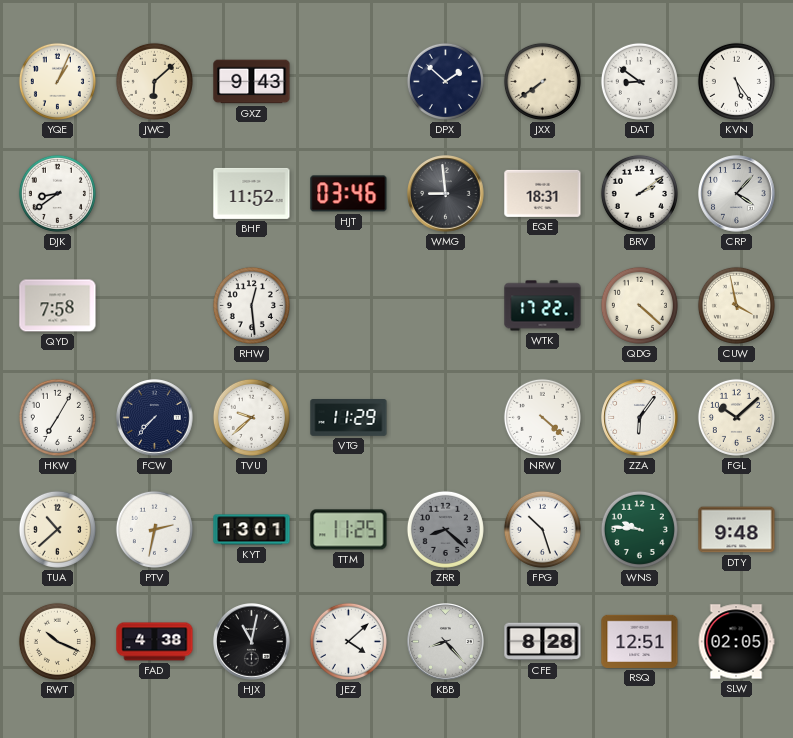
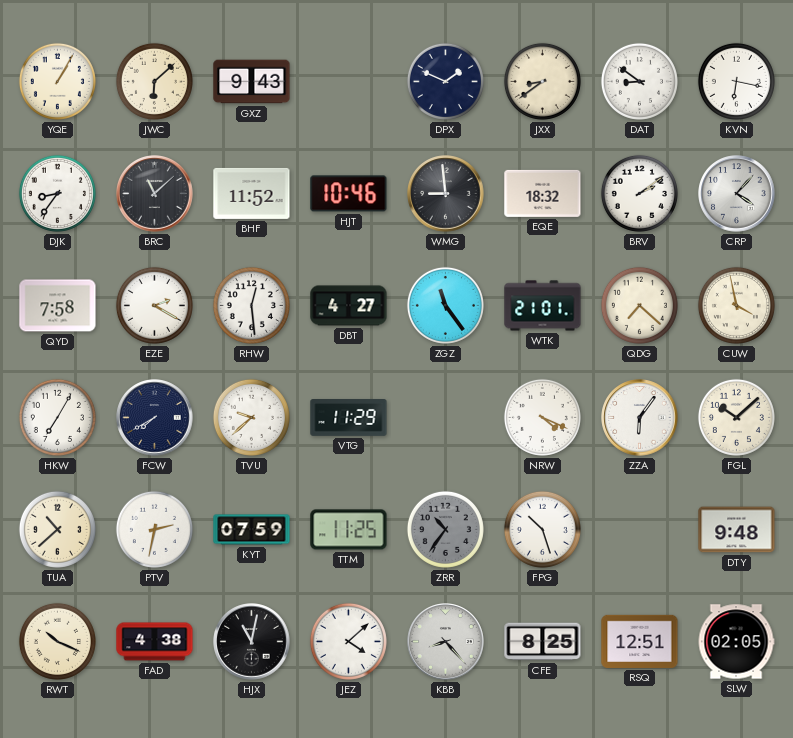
YQE: 1:04 -> 1:05 (57, 81)
DPX: 1:52 -> 1:49 (445, 81)
JXX: 7:39 -> 8:39 (542, 81)
KVN: 5:24 -> 6:17 (736, 81)
DJK: 8:39 -> 8:36 (57, 193)
BRC: none -> 11:08 (155, 194)
HJT: 03:46 -> 10:46 (349, 194)
EQE: 18:31 -> 18:32 (543, 193)
EZE: none -> 2:20 (154, 305)
DBT: none -> 4:27 (349, 306)
ZGZ: none -> 11:24 (445, 305)
WTK: 17:22 -> 21:01 (543, 306)
QDG: 4:22 -> 7:22 (639, 305)
FCW: 7:37 -> 7:40 (155, 418)
NRW: 4:22 -> 4:19 (542, 417)
KYT: 13:01 -> 07:59 (252, 530)
ZRR: 8:22 -> 10:36 (445, 529)
WNS: 9:46 -> none (639, 529)
CFE: 8:28 -> 8:25 (543, 642)
